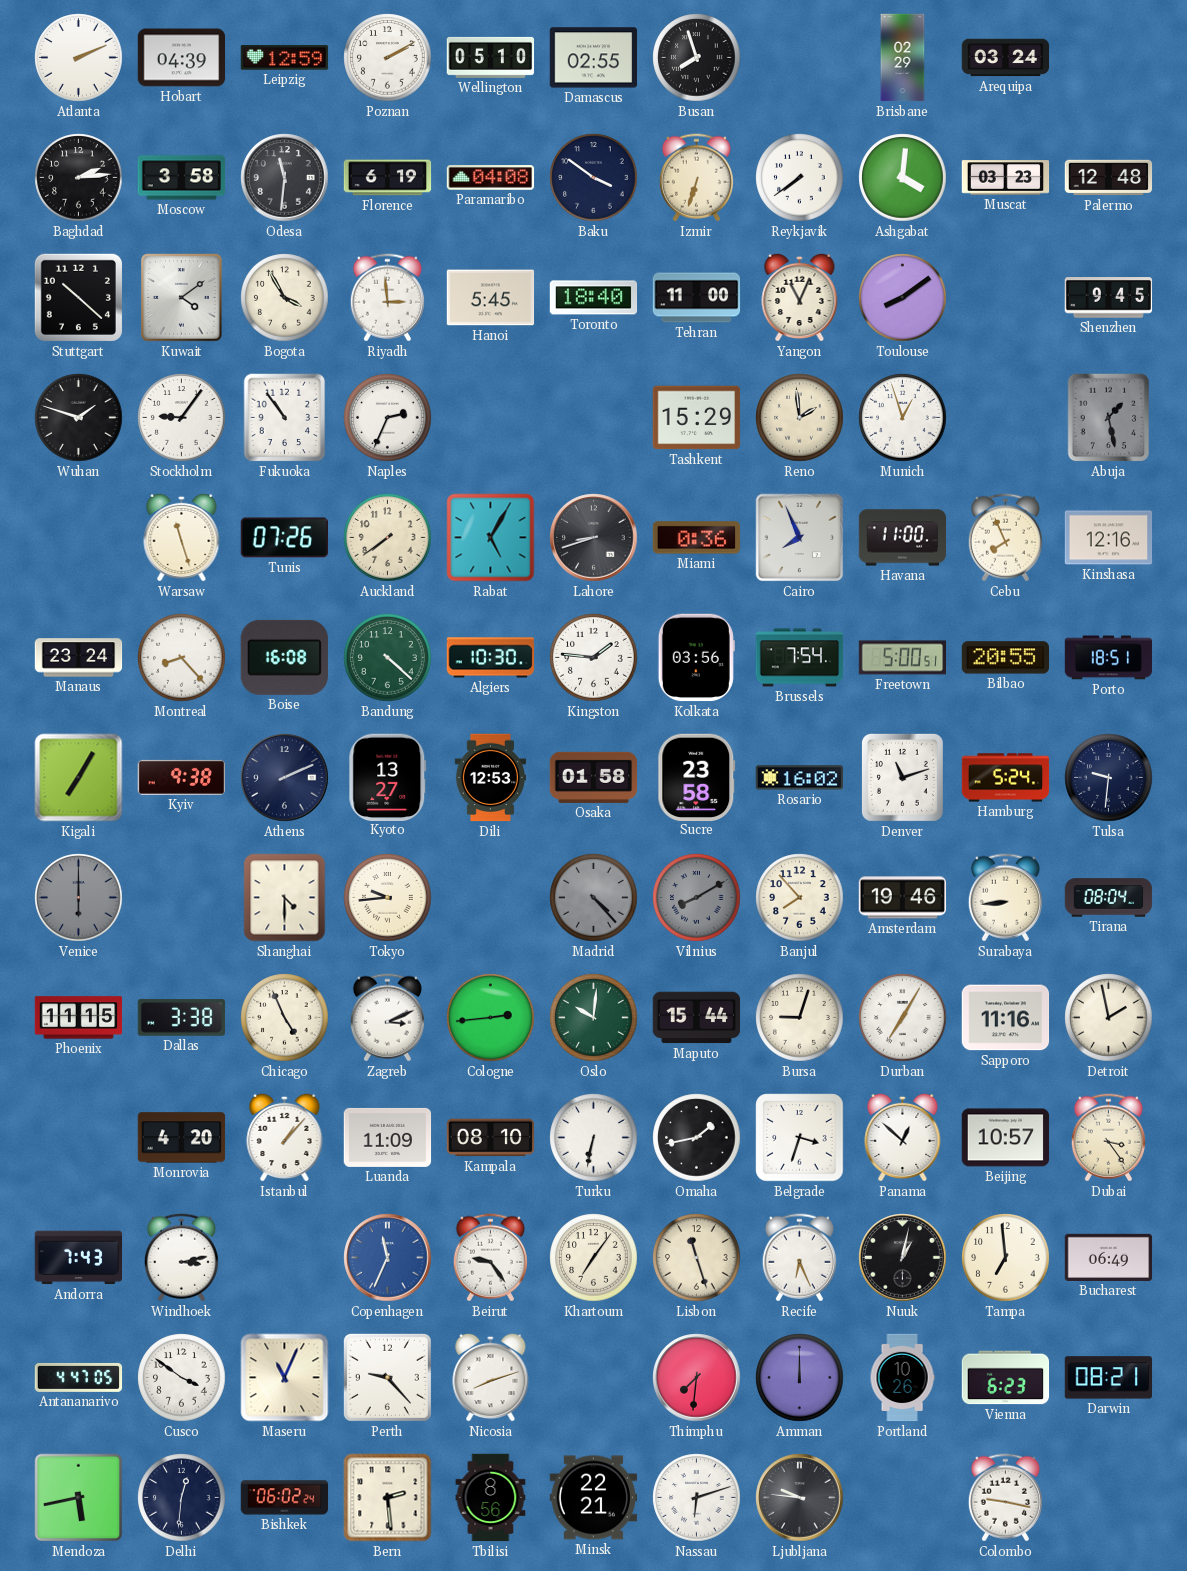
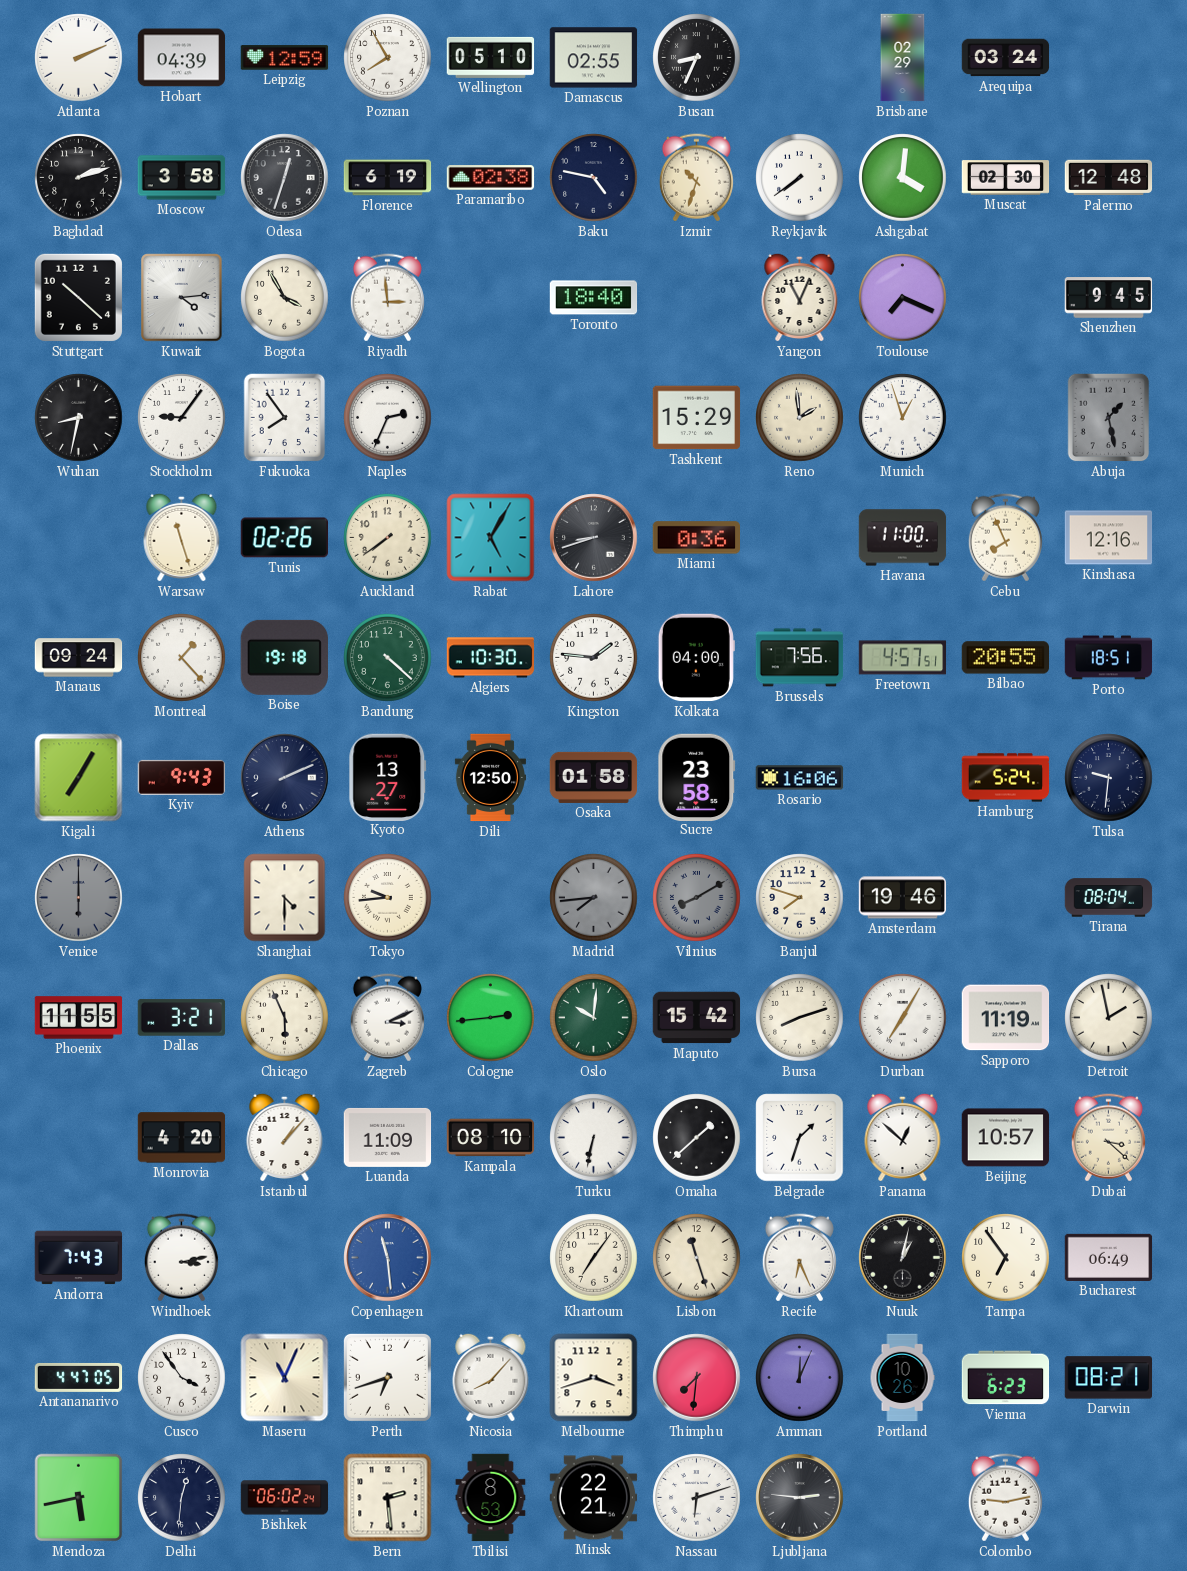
Poznan: 2:10 -> 7:55 (388, 58)
Busan: 7:57 -> 8:34 (697, 58)
Baghdad: 2:14 -> 2:12 (79, 178)
Odesa: 11:31 -> 12:33 (285, 178)
Paramaribo: 04:08 -> 02:38 (491, 178)
Baku: 3:51 -> 4:47 (594, 178)
Izmir: 6:33 -> 10:33 (696, 178)
Muscat: 03:23 -> 02:30 (1006, 178)
Kuwait: 4:09 -> 4:14 (182, 298)
Hanoi: 5:45 -> none (491, 298)
Tehran: 11:00 -> none (697, 298)
Toulouse: 8:09 -> 7:19 (903, 298)
Wuhan: 1:48 -> 8:32 (79, 418)
Fukuoka: 10:54 -> 7:54 (285, 418)
Tunis: 07:26 -> 02:26 (284, 538)
Cairo: 7:56 -> none (800, 538)
Manaus: 23:24 -> 09:24 (79, 658)
Montreal: 8:23 -> 1:23 (182, 658)
Boise: 16:08 -> 19:18 (284, 657)
Kolkata: 03:56 -> 04:00 (696, 658)
Brussels: 7:54 -> 7:56 (800, 658)
Freetown: 5:00 -> 4:57 (903, 658)
Kyiv: 9:38 -> 9:43 (182, 777)
Dili: 12:53 -> 12:50 (490, 778)
Rosario: 16:02 -> 16:06 (800, 778)
Denver: 11:12 -> none (902, 777)
Madrid: 4:23 -> 7:44 (594, 898)
Banjul: 7:53 -> 7:48 (800, 898)
Surabaya: 8:44 -> none (1005, 898)
Phoenix: 11:15 -> 11:55 (79, 1018)
Dallas: 3:38 -> 3:21 (182, 1018)
Chicago: 4:56 -> 5:56 (285, 1018)
Maputo: 15:44 -> 15:42 (697, 1018)
Bursa: 9:03 -> 8:12 (800, 1018)
Sapporo: 11:16 -> 11:19 (1006, 1018)
Omaha: 1:43 -> 1:38 (697, 1138)
Belgrade: 3:33 -> 1:33 (800, 1138)
Dubai: 3:24 -> 3:22 (1108, 1138)
Copenhagen: 11:34 -> 11:29 (388, 1258)
Beirut: 9:24 -> none (490, 1258)
Tampa: 6:59 -> 6:54 (1006, 1258)
Cusco: 3:51 -> 3:54 (182, 1378)
Perth: 9:23 -> 6:42 (387, 1377)
Nicosia: 8:12 -> 8:07 (491, 1377)
Melbourne: none -> 3:42 (594, 1378)
Amman: 12:00 -> 12:04 (800, 1378)
Tbilisi: 8:56 -> 8:53 (491, 1498)
Ljubljana: 9:46 -> 2:46 (800, 1498)
Colombo: 9:17 -> 9:13 (1005, 1498)
